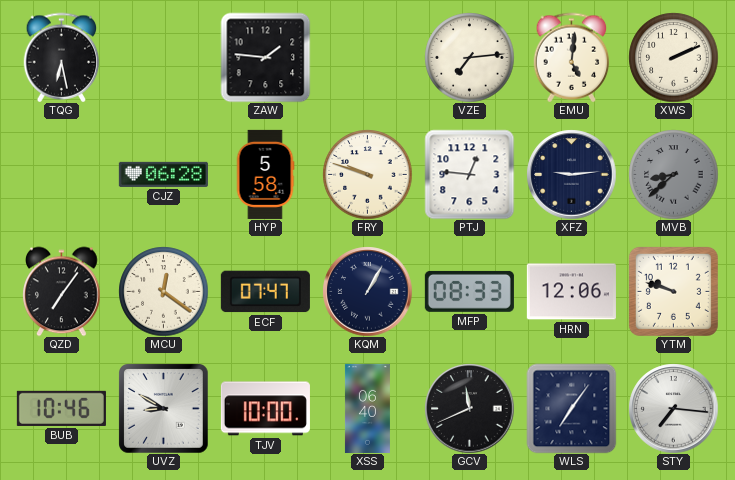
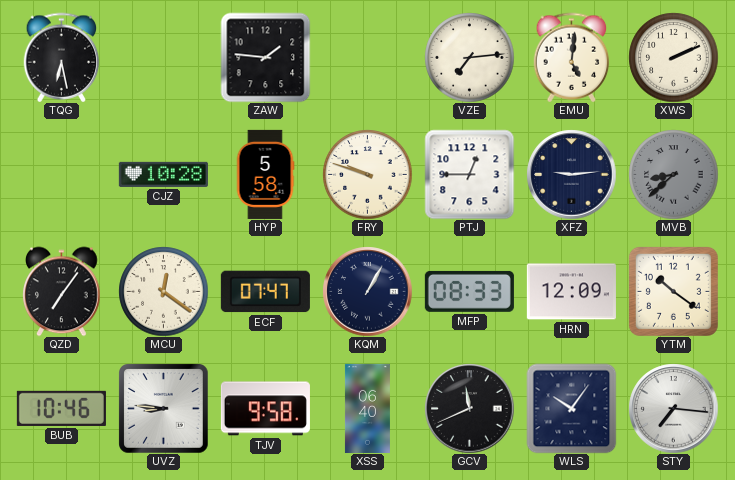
CJZ: 06:28 -> 10:28 (163, 174)
PTJ: 12:46 -> 12:45 (469, 174)
HRN: 12:06 -> 12:09 (571, 292)
YTM: 9:48 -> 10:21 (673, 291)
UVZ: 8:50 -> 8:46 (164, 409)
TJV: 10:00 -> 9:58 (265, 409)
WLS: 7:06 -> 10:06 (571, 408)
